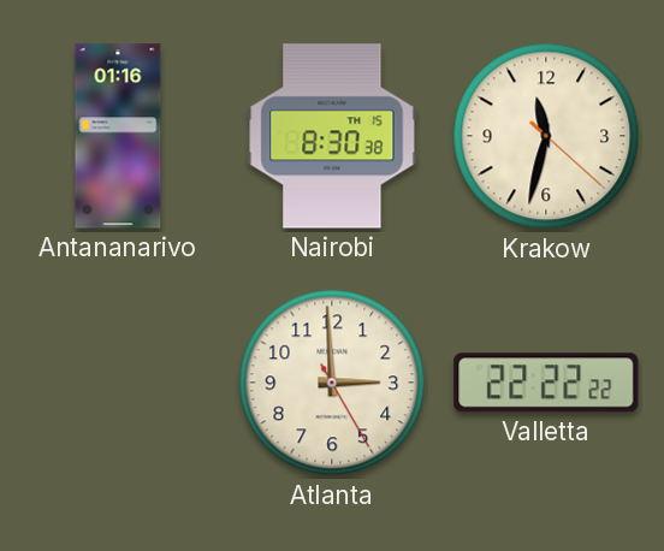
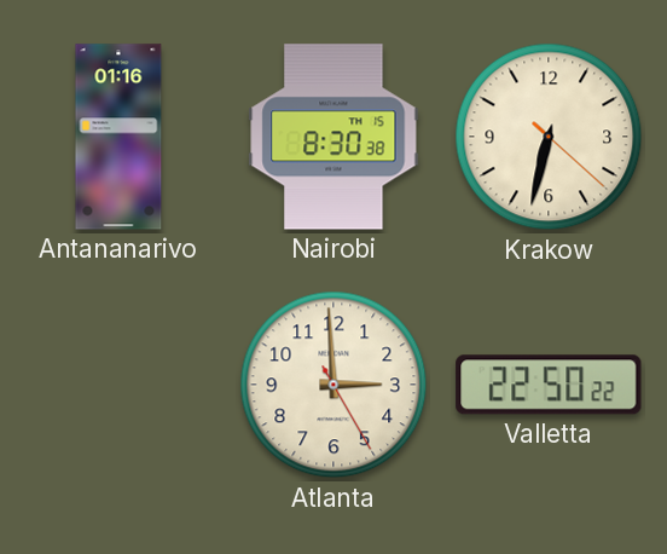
Krakow: 11:32 -> 6:32 (549, 137)
Valletta: 22:22 -> 22:50 (549, 385)
